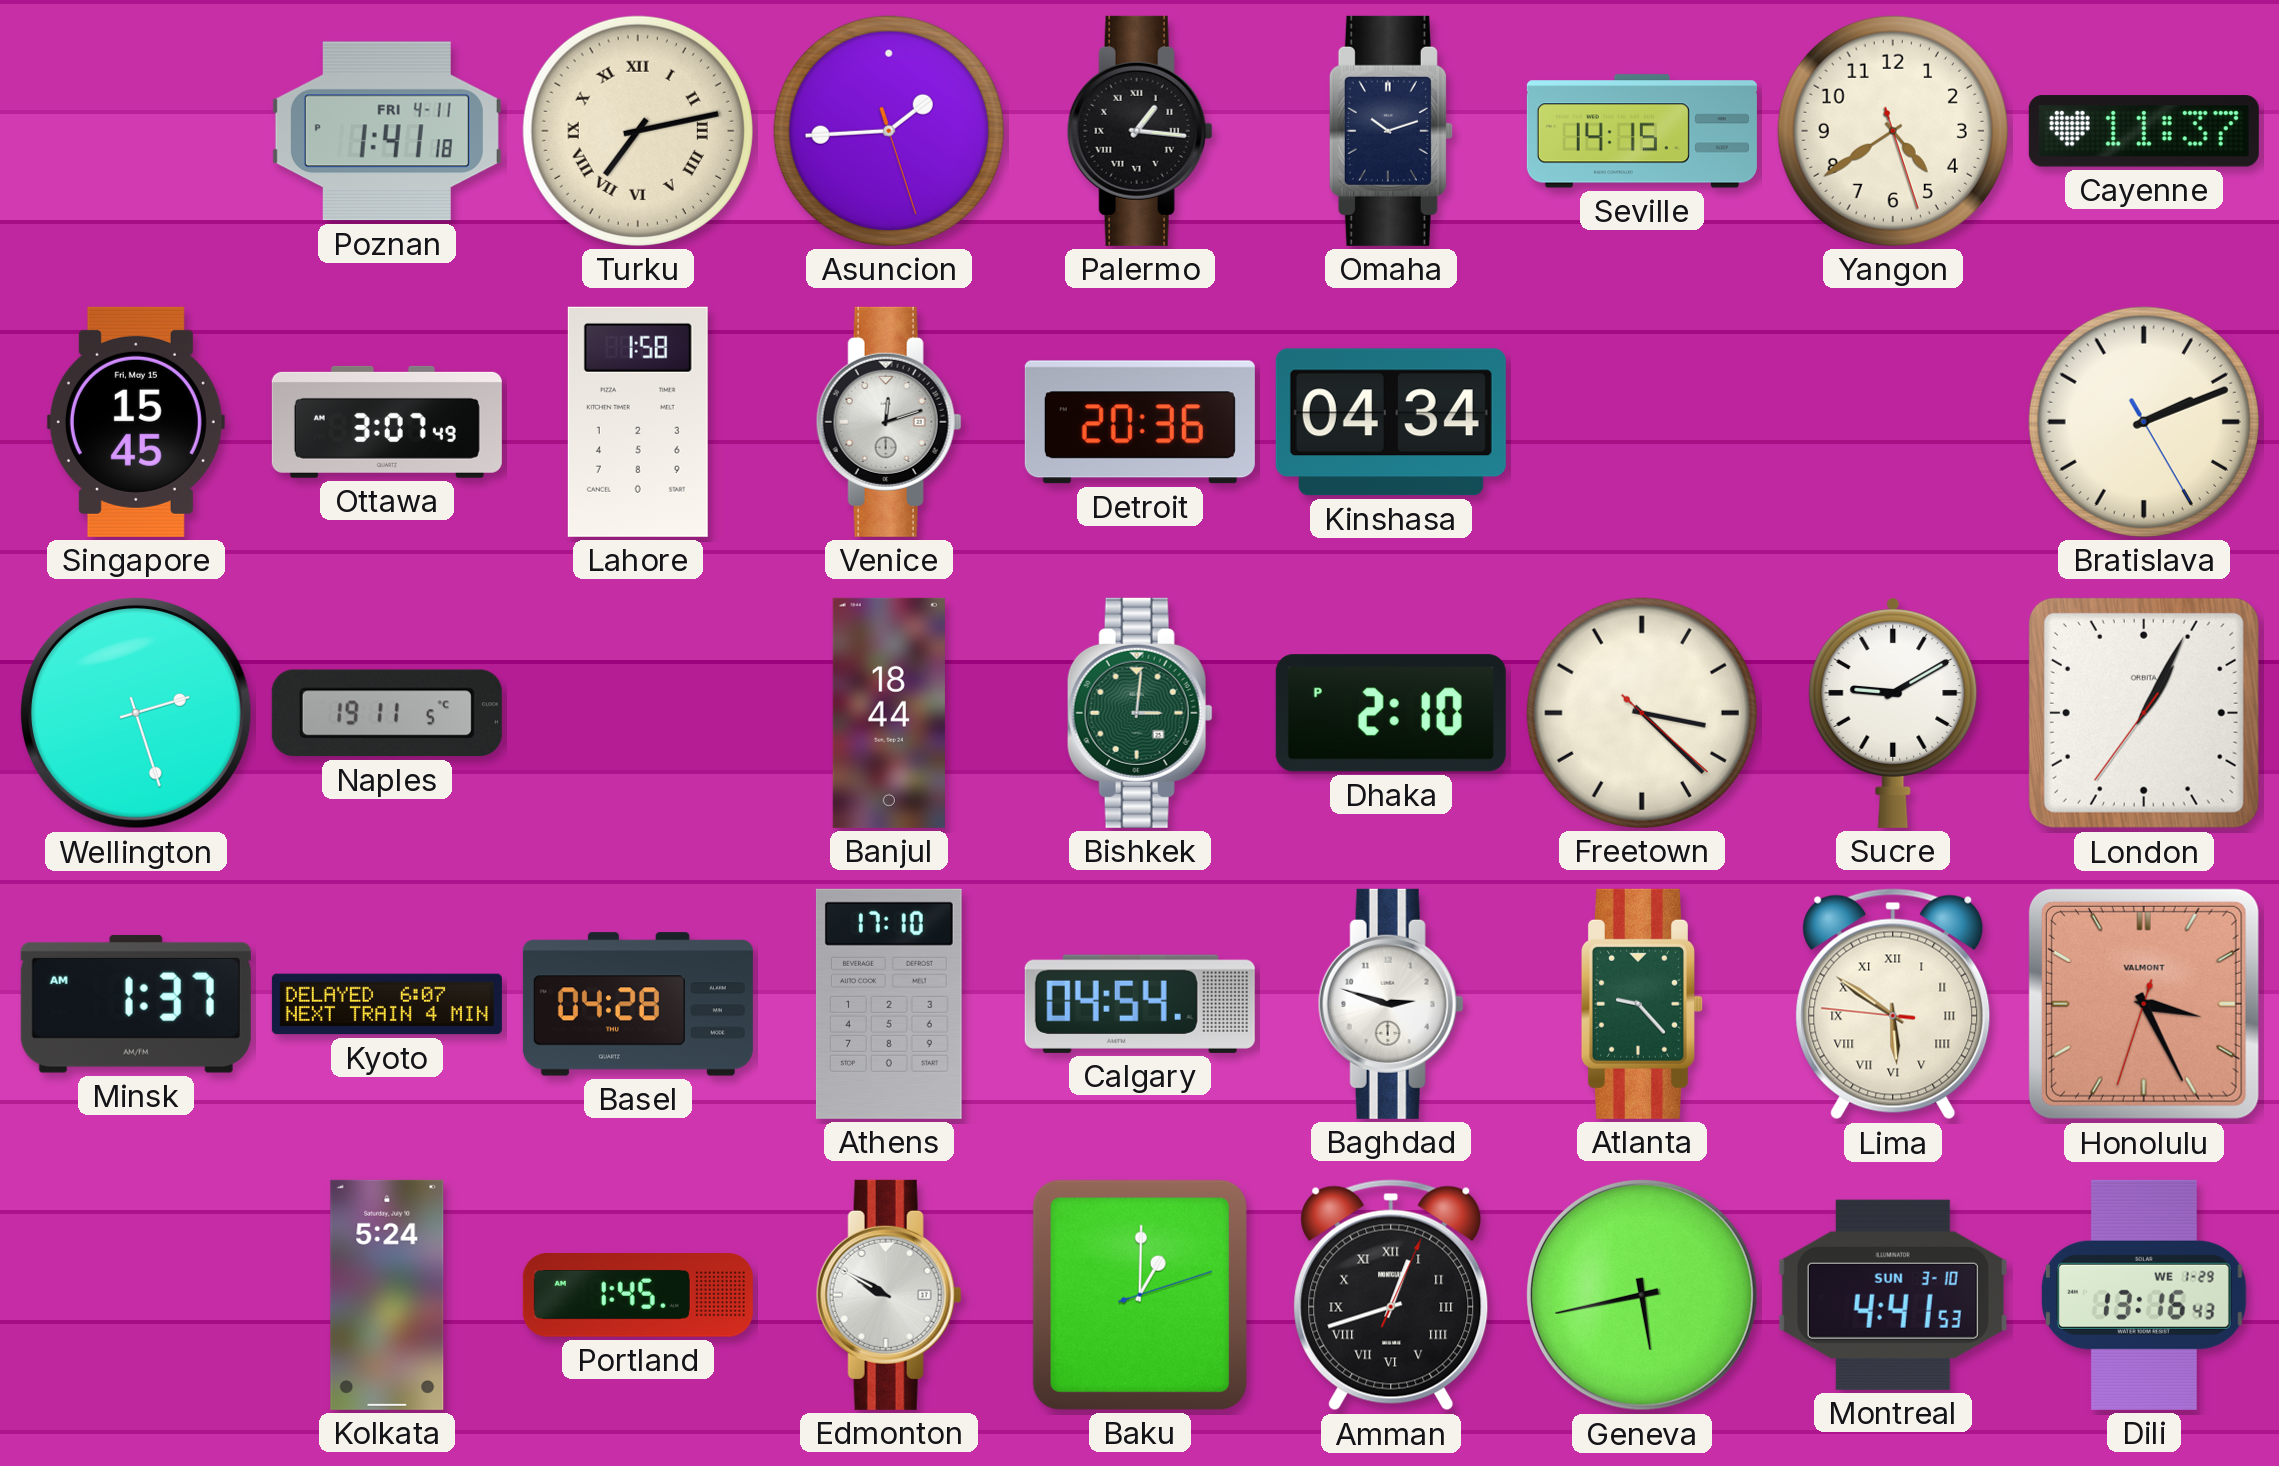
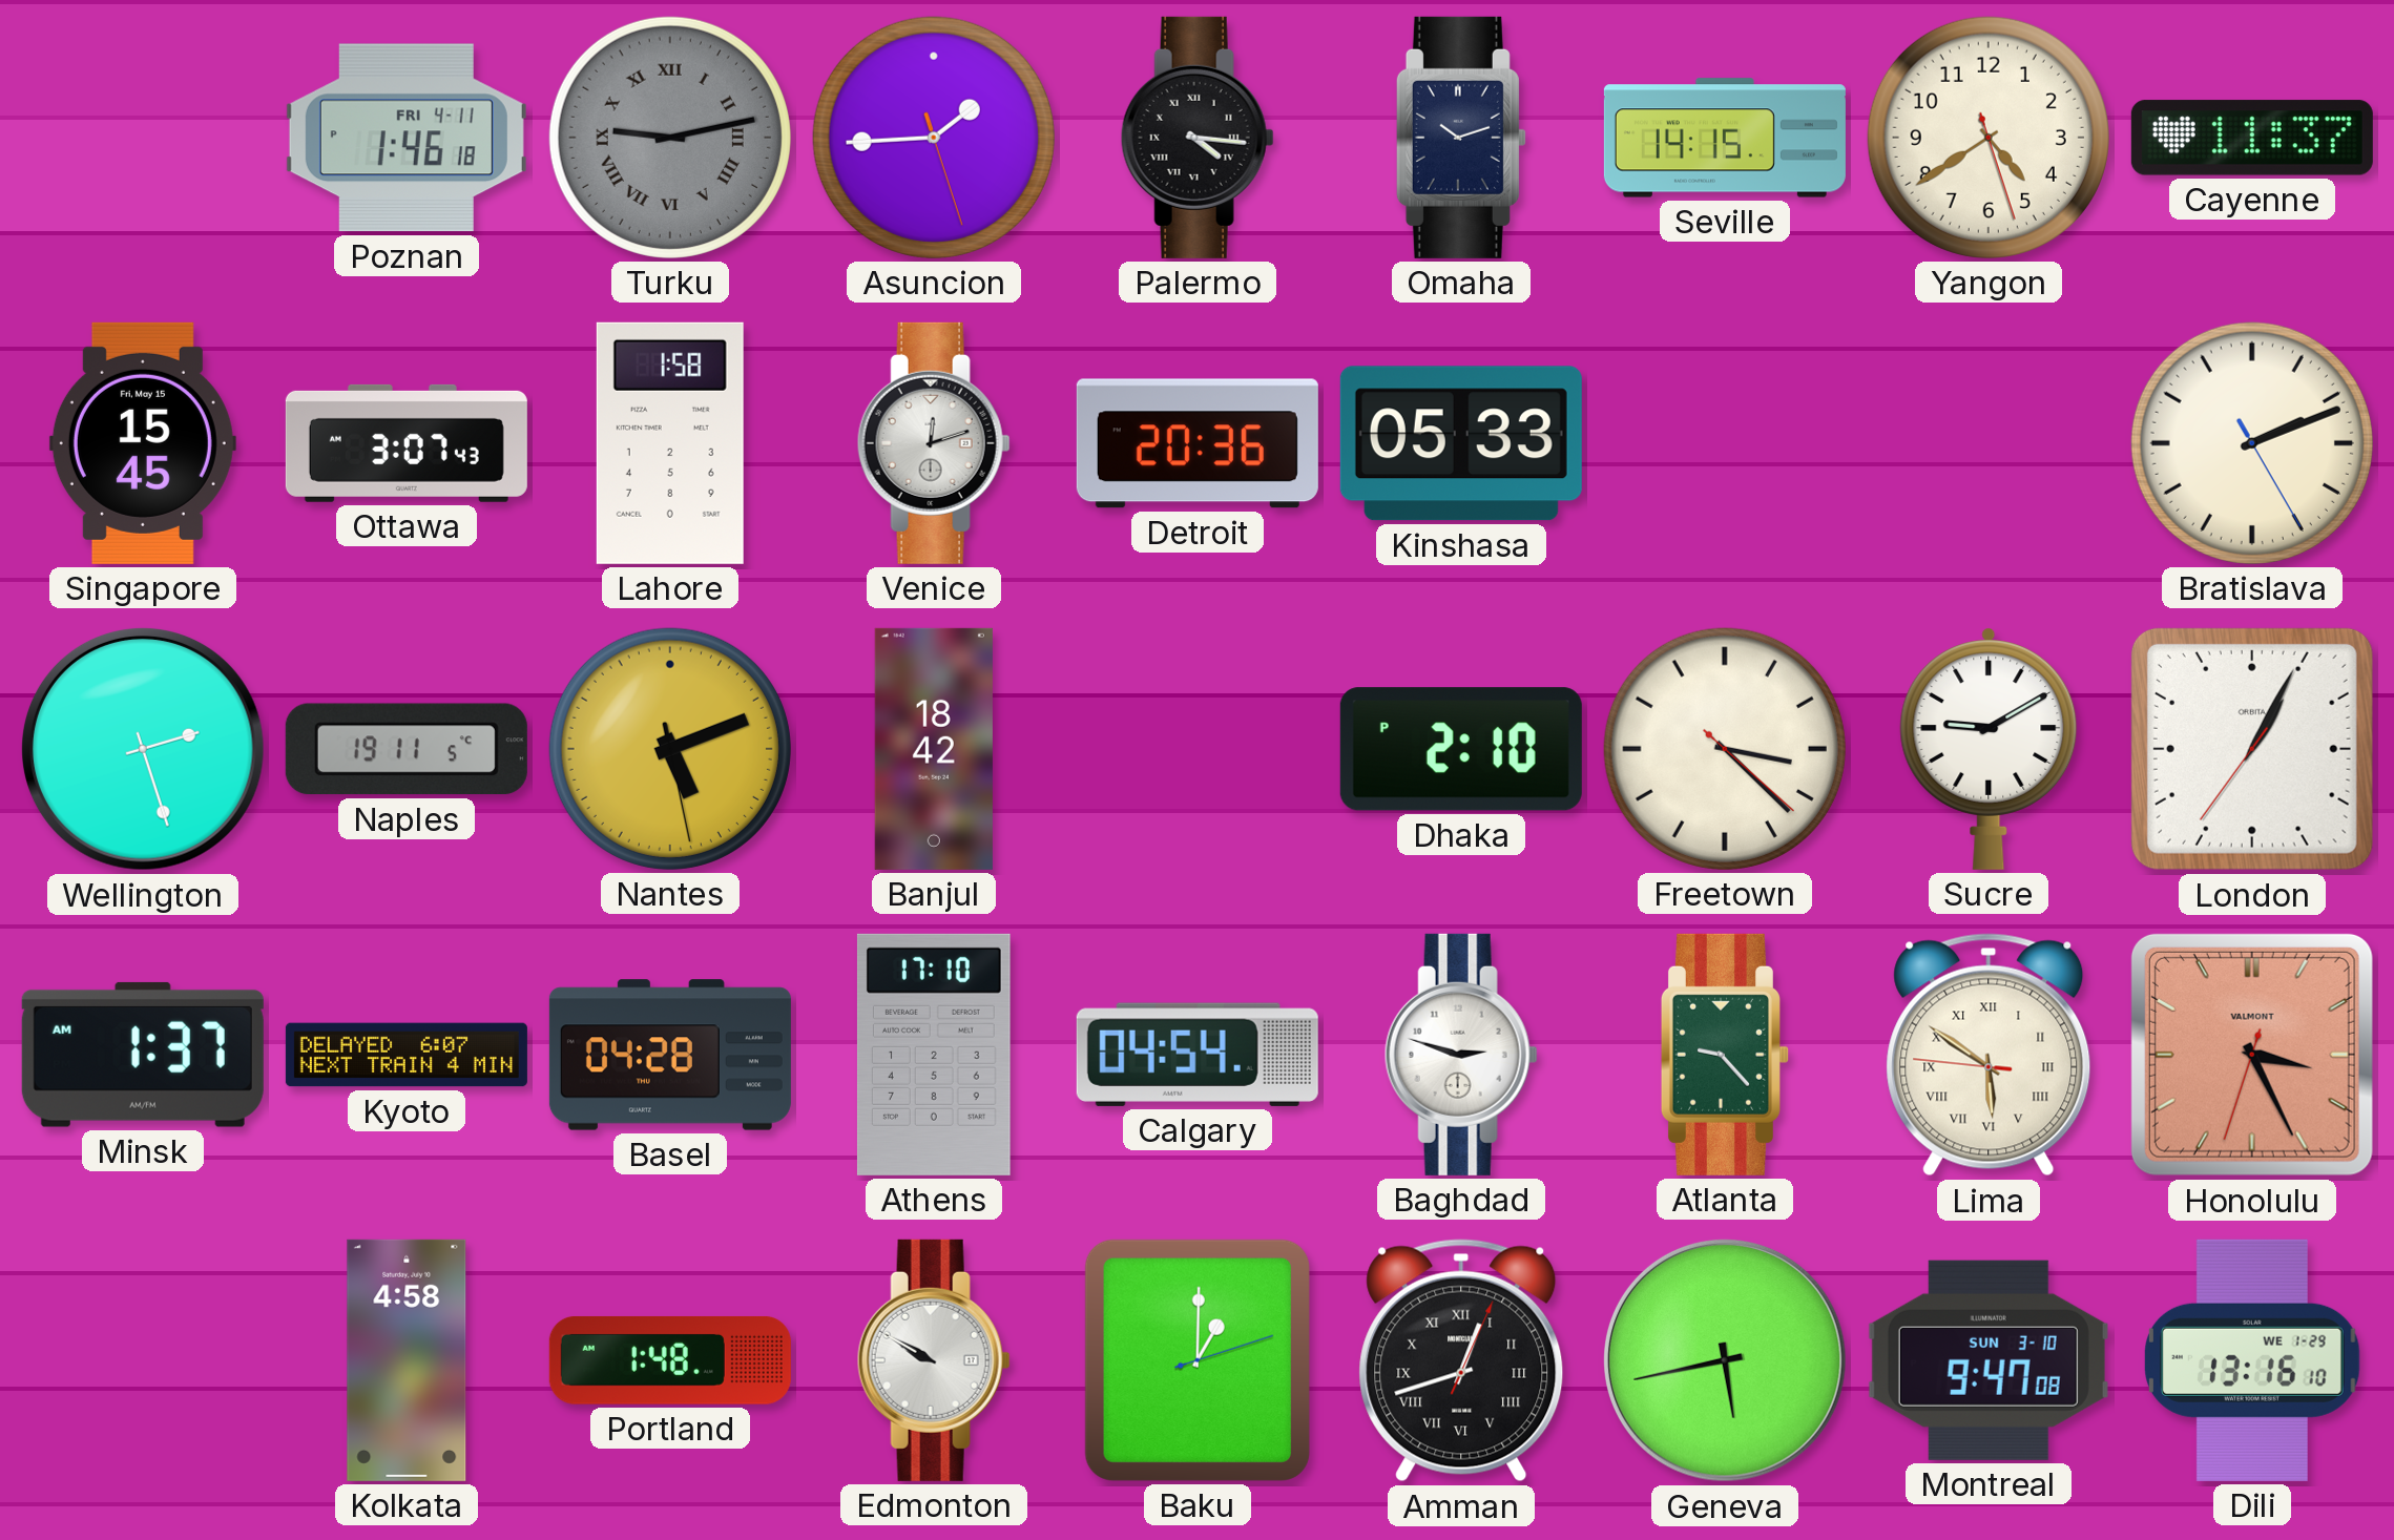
Poznan: 1:41 -> 1:46 (407, 138)
Turku: 7:13 -> 9:13 (670, 138)
Turku dial: cream -> grey (670, 138)
Palermo: 1:16 -> 4:16 (1198, 138)
Ottawa: 3:07:49 -> 3:07:43 (407, 443)
Kinshasa: 04:34 -> 05:33 (1461, 443)
Nantes: none -> 5:11 (670, 749)
Banjul: 18:44 -> 18:42 (934, 749)
Bishkek: 3:01 -> none (1140, 713)
Kolkata: 5:24 -> 4:58 (407, 1360)
Portland: 1:45 -> 1:48 (670, 1360)
Montreal: 4:41 -> 9:47 (1989, 1360)
Dili: 13:16:43 -> 13:16:10 (2253, 1360)
